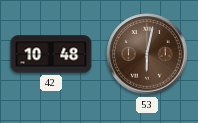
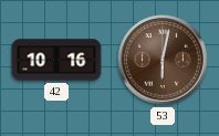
42: 10:48 -> 10:16 (56, 60)
